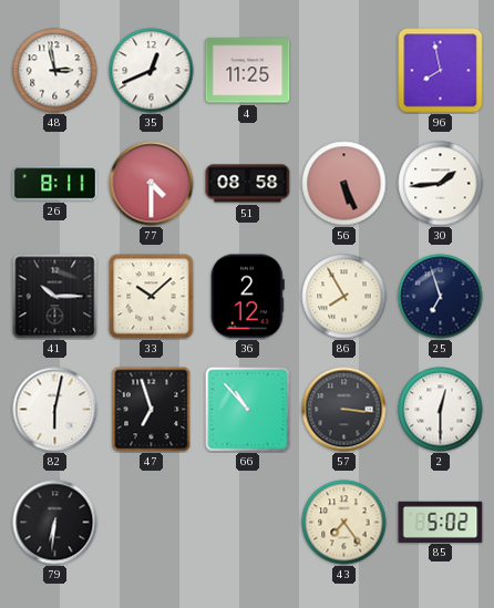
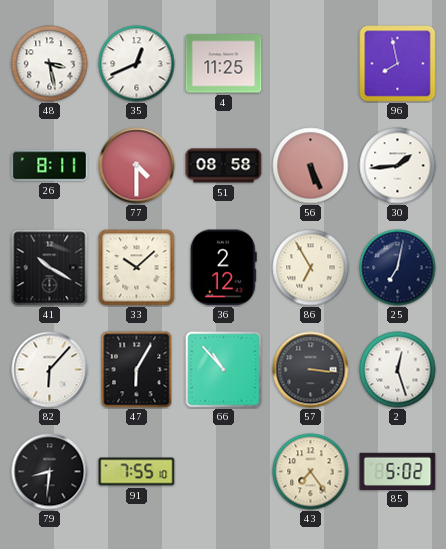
48: 2:58 -> 3:28 (50, 64)
41: 10:15 -> 10:20 (50, 268)
86: 7:55 -> 6:55 (311, 268)
25: 6:57 -> 7:02 (398, 268)
82: 6:02 -> 6:07 (50, 370)
47: 6:57 -> 6:05 (137, 369)
2: 12:30 -> 12:27 (398, 370)
79: 6:31 -> 8:31 (50, 472)
91: none -> 7:55 (137, 472)
